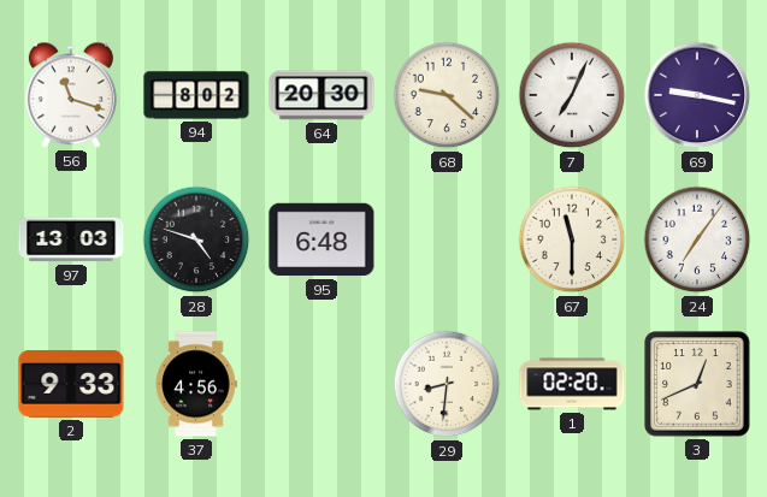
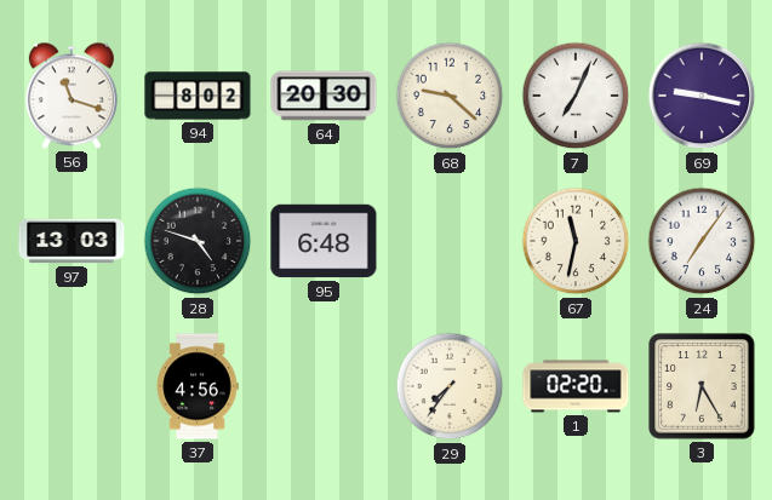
67: 11:30 -> 11:32 (576, 241)
2: 9:33 -> none (71, 385)
29: 8:31 -> 7:36 (450, 386)
3: 12:41 -> 6:25 (702, 386)
